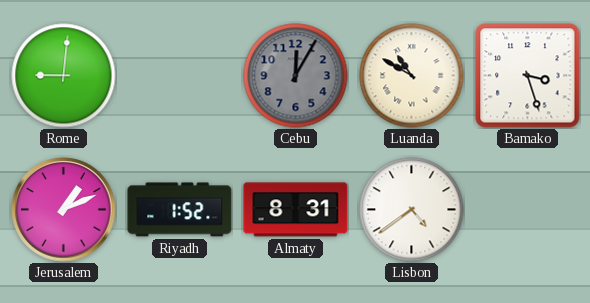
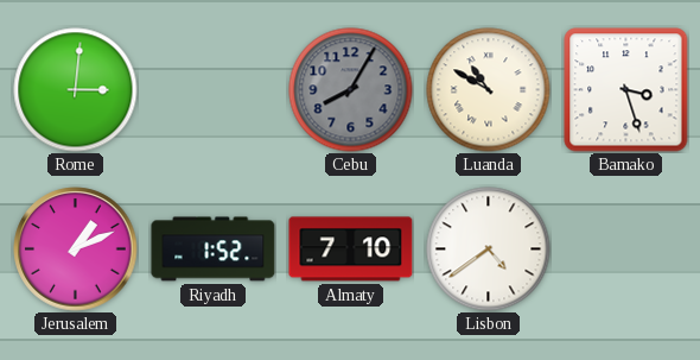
Rome: 9:01 -> 3:01 (76, 90)
Cebu: 12:05 -> 8:05 (351, 90)
Almaty: 8:31 -> 7:10 (351, 250)
